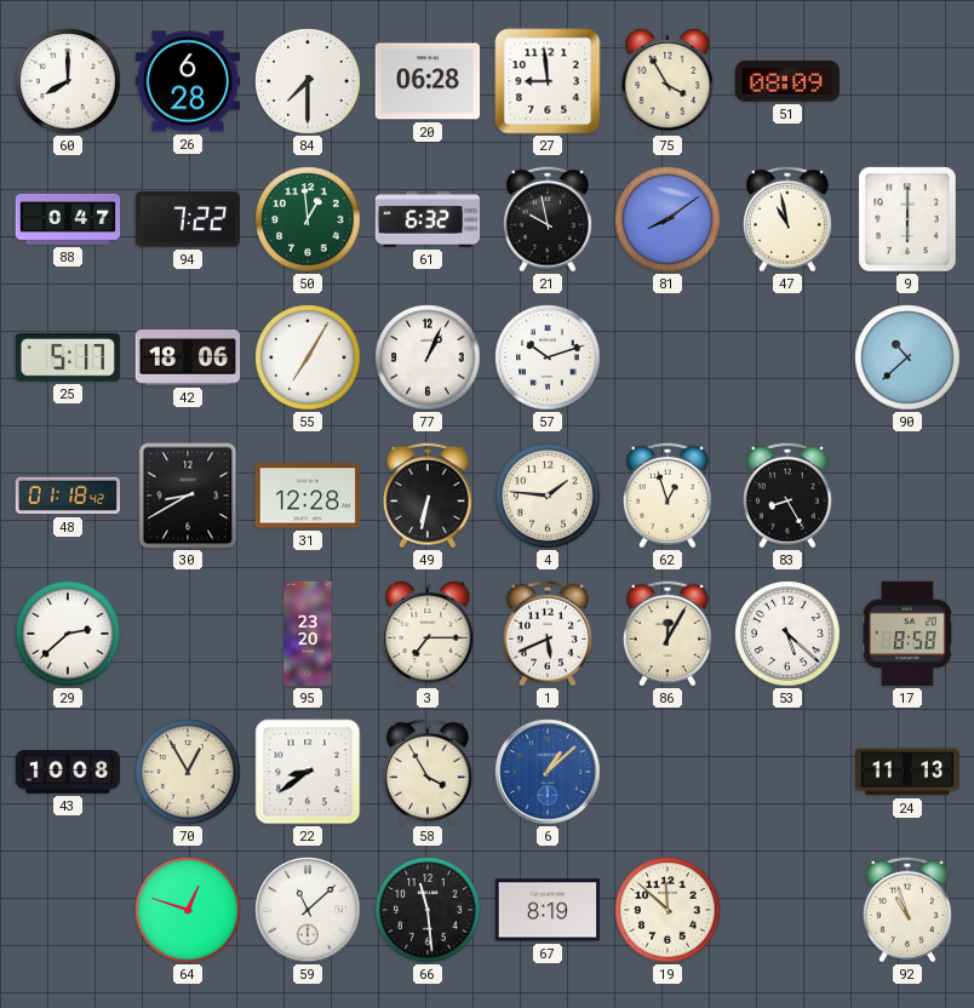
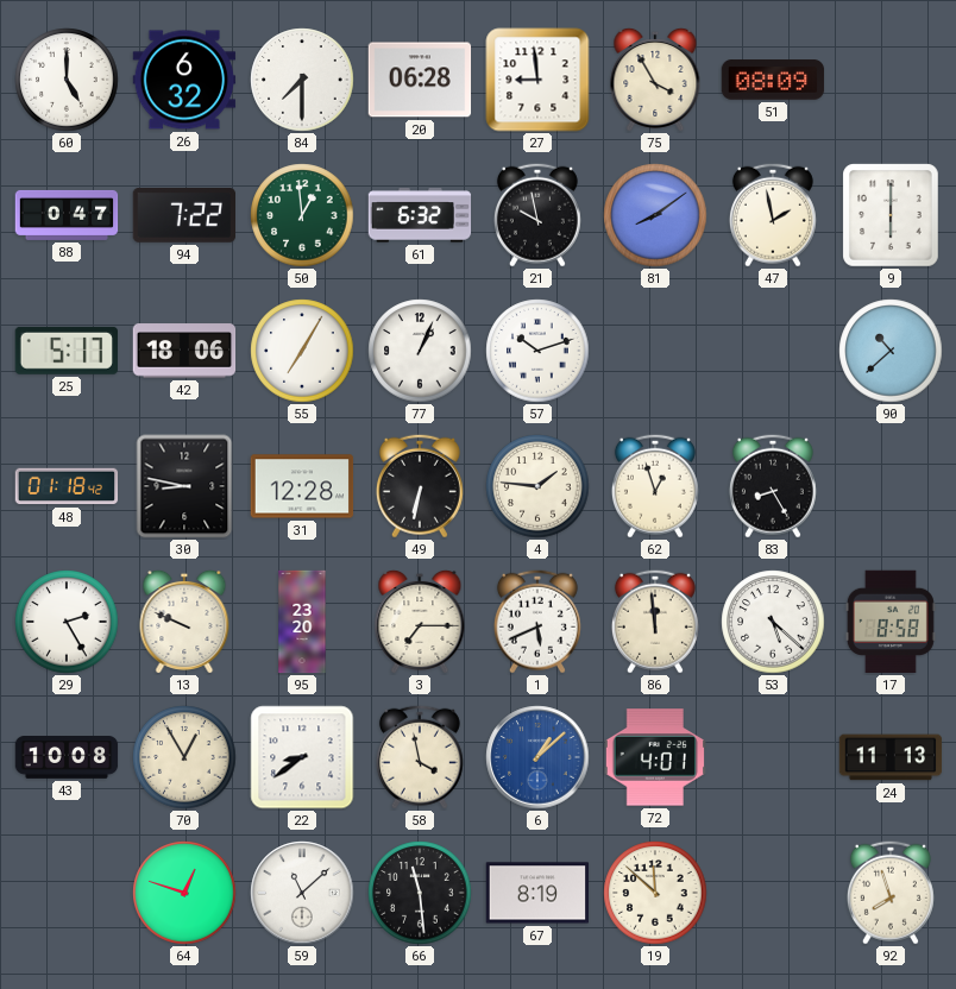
60: 8:00 -> 5:00 (67, 80)
26: 6:28 -> 6:32 (184, 80)
47: 10:58 -> 1:58 (773, 215)
30: 8:40 -> 8:47 (184, 486)
29: 2:38 -> 2:25 (67, 622)
13: none -> 9:49 (184, 622)
86: 12:05 -> 11:59 (655, 622)
58: 3:55 -> 3:58 (420, 757)
72: none -> 4:01 (654, 757)
92: 10:57 -> 7:57 (891, 893)
